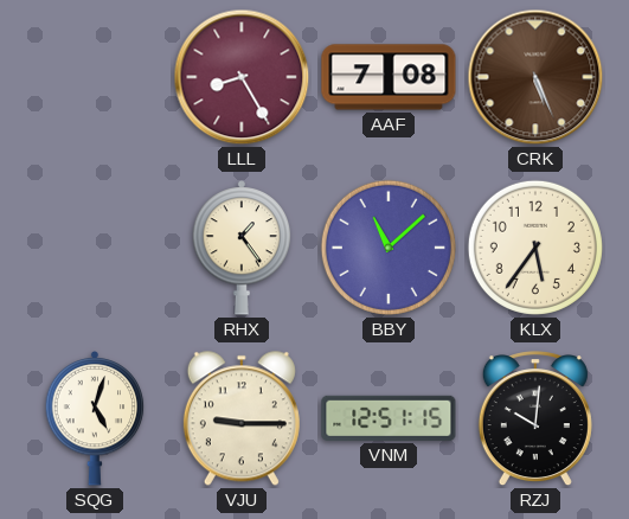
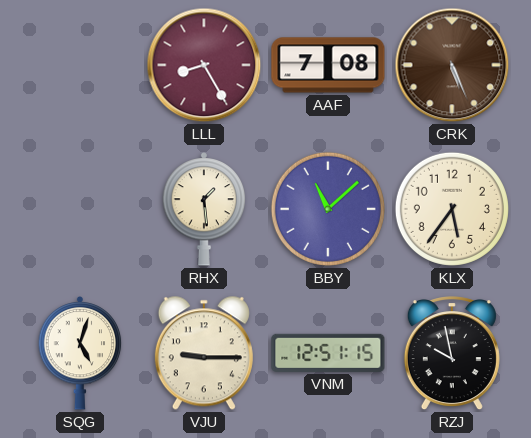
RHX: 1:24 -> 1:29 (204, 210)
RZJ: 10:01 -> 9:58 (452, 354)
